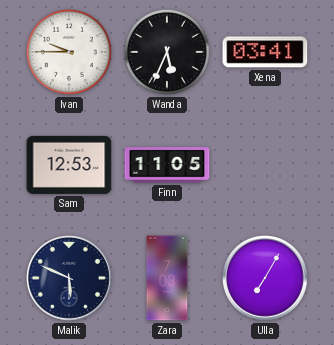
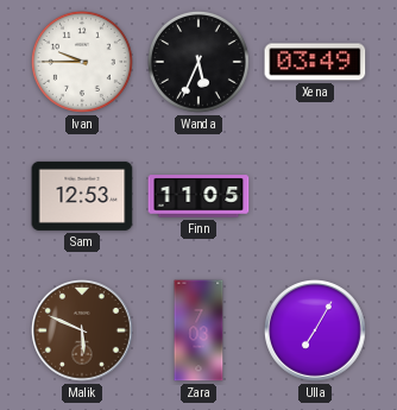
Xena: 03:41 -> 03:49 (315, 62)
Malik dial: navy -> brown (83, 332)
